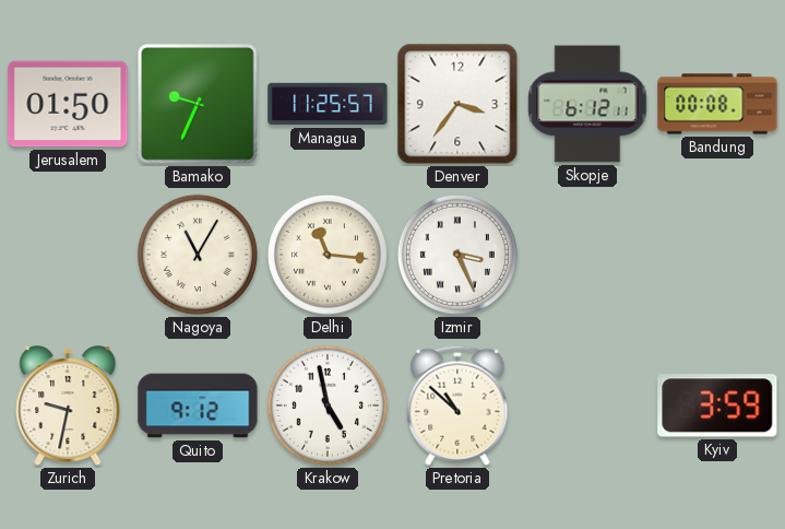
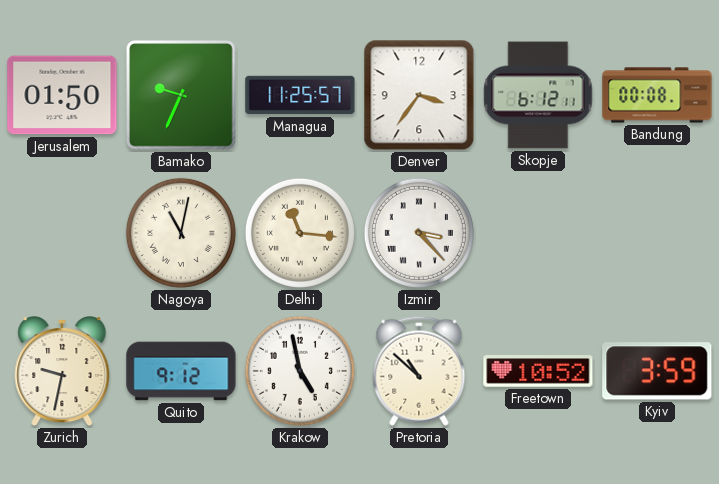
Nagoya: 11:05 -> 11:02 (181, 233)
Izmir: 3:26 -> 3:23 (419, 233)
Freetown: none -> 10:52 (538, 371)
